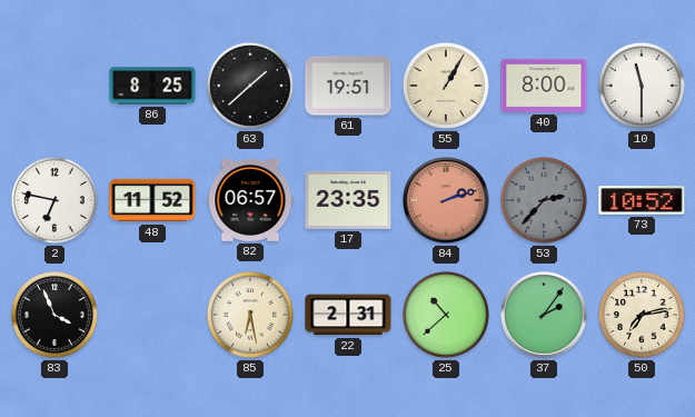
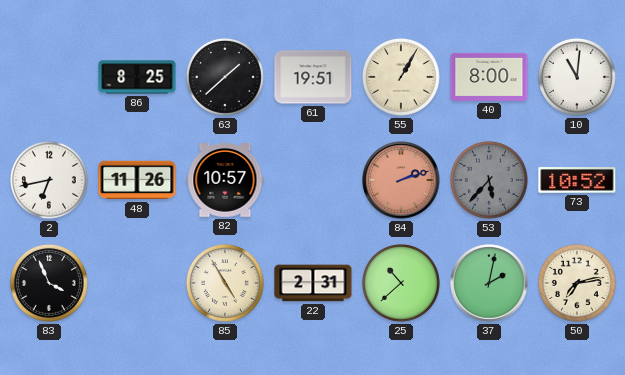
10: 11:30 -> 11:01 (577, 77)
2: 6:47 -> 6:43 (49, 180)
48: 11:52 -> 11:26 (137, 180)
82: 06:57 -> 10:57 (225, 181)
17: 23:35 -> none (348, 200)
53: 2:37 -> 5:37 (489, 180)
85: 6:28 -> 4:55 (225, 283)
37: 2:06 -> 2:02 (489, 283)
